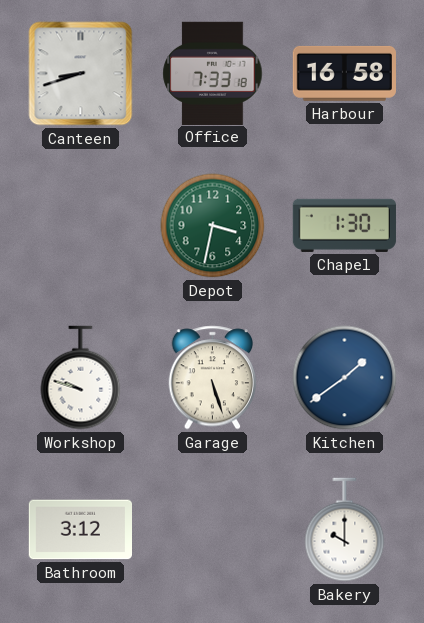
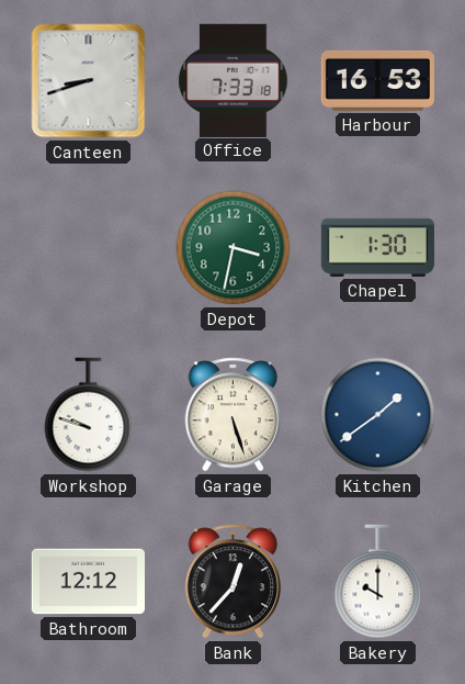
Harbour: 16:58 -> 16:53 (377, 80)
Bathroom: 3:12 -> 12:12 (88, 582)
Bank: none -> 12:37 (234, 582)
